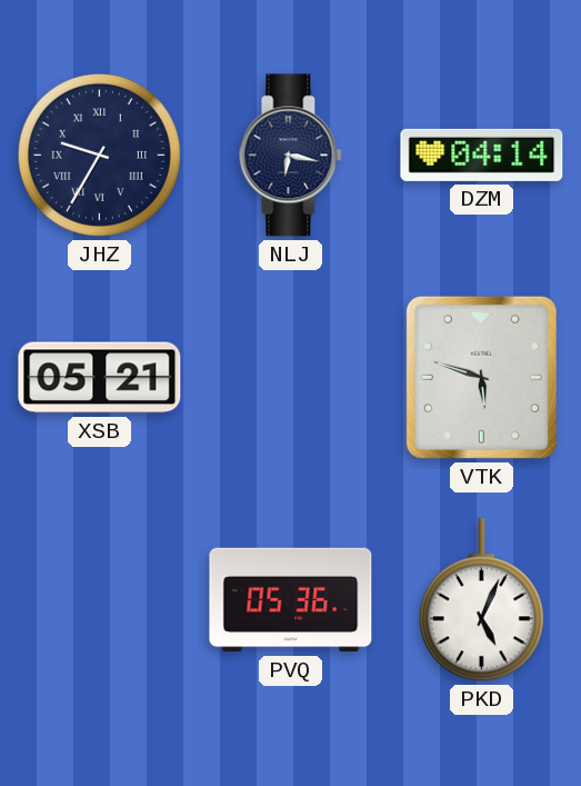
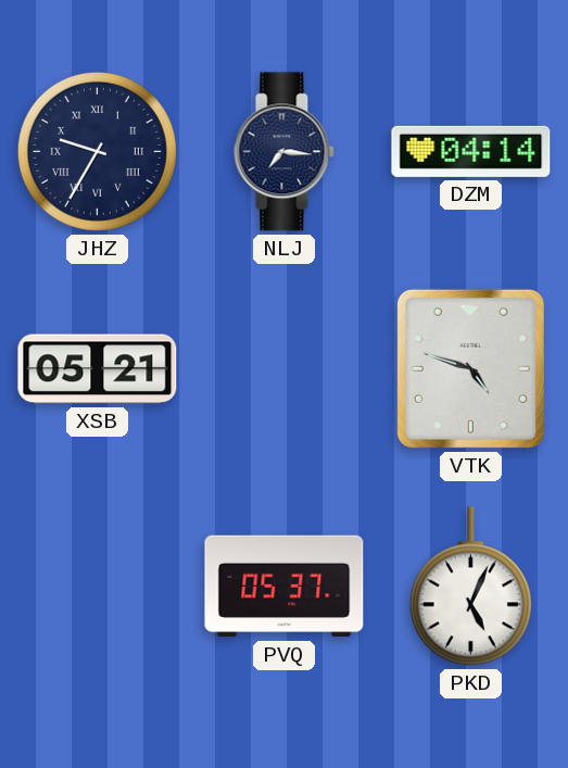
NLJ: 6:17 -> 7:16 (285, 152)
VTK: 5:48 -> 4:48 (470, 368)
PVQ: 05:36 -> 05:37 (285, 587)
